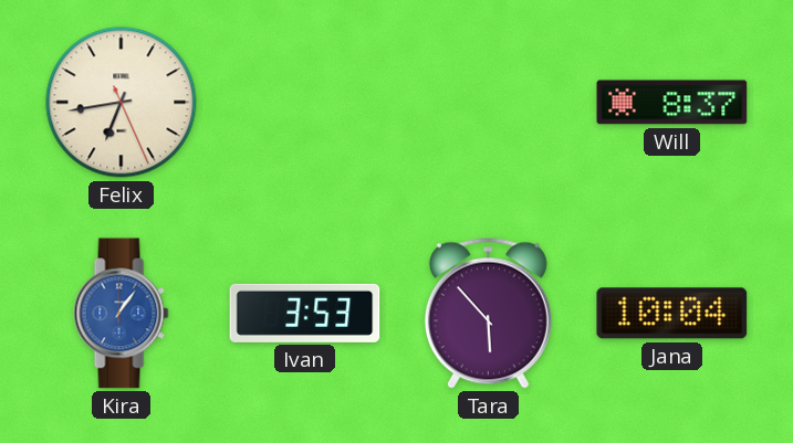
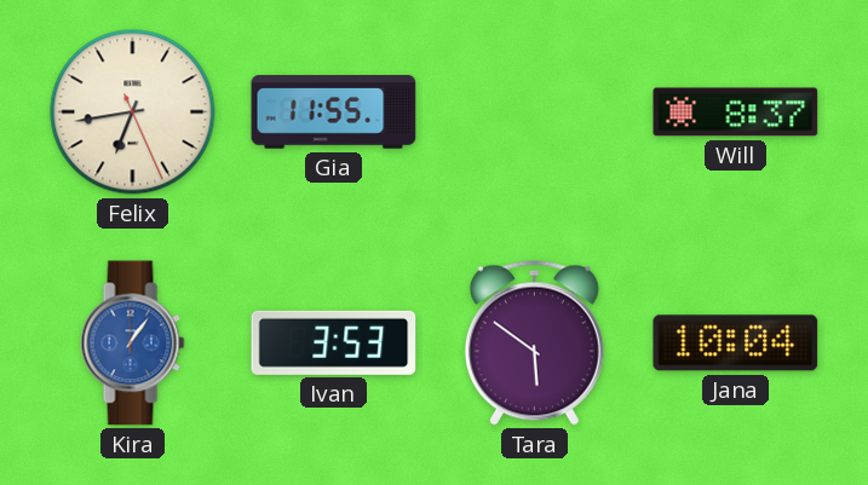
Gia: none -> 11:55 (334, 112)
Tara: 5:53 -> 5:51 (534, 342)
